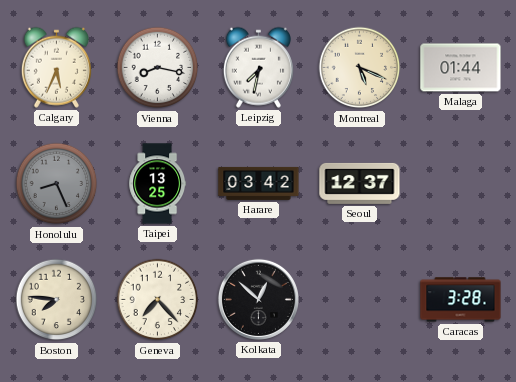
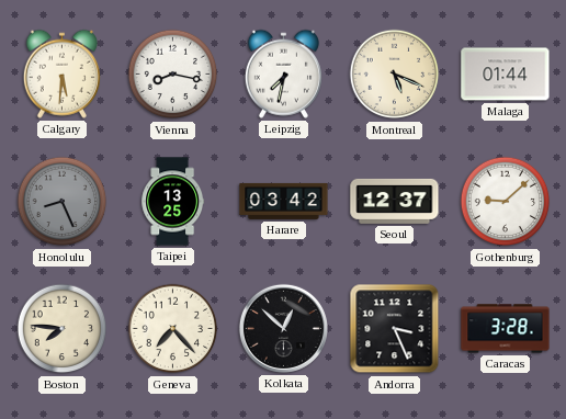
Calgary: 5:34 -> 5:31 (61, 73)
Gothenburg: none -> 9:08 (506, 202)
Andorra: none -> 3:26 (395, 329)
